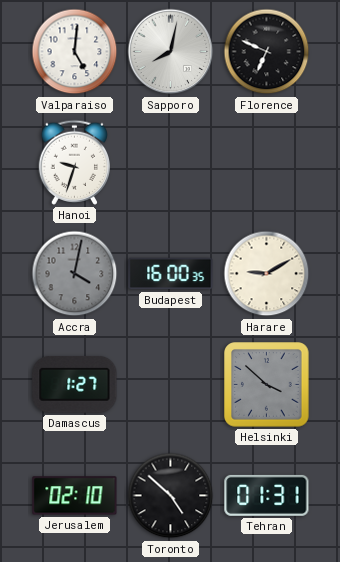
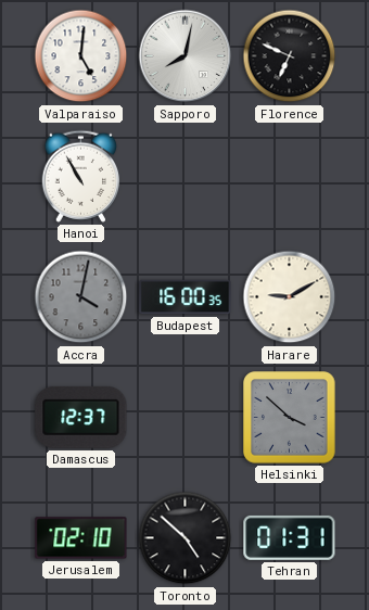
Hanoi: 9:33 -> 10:55 (80, 176)
Damascus: 1:27 -> 12:37 (81, 417)
